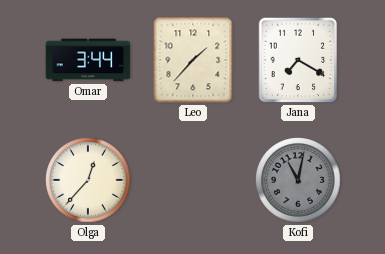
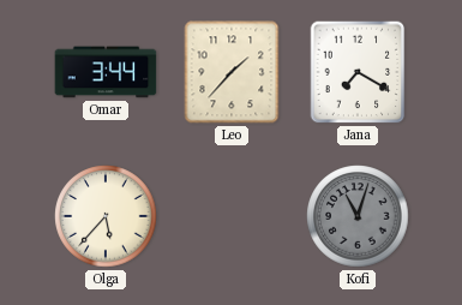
Olga: 12:37 -> 5:37 (106, 216)
Kofi: 11:02 -> 11:03 (358, 216)
